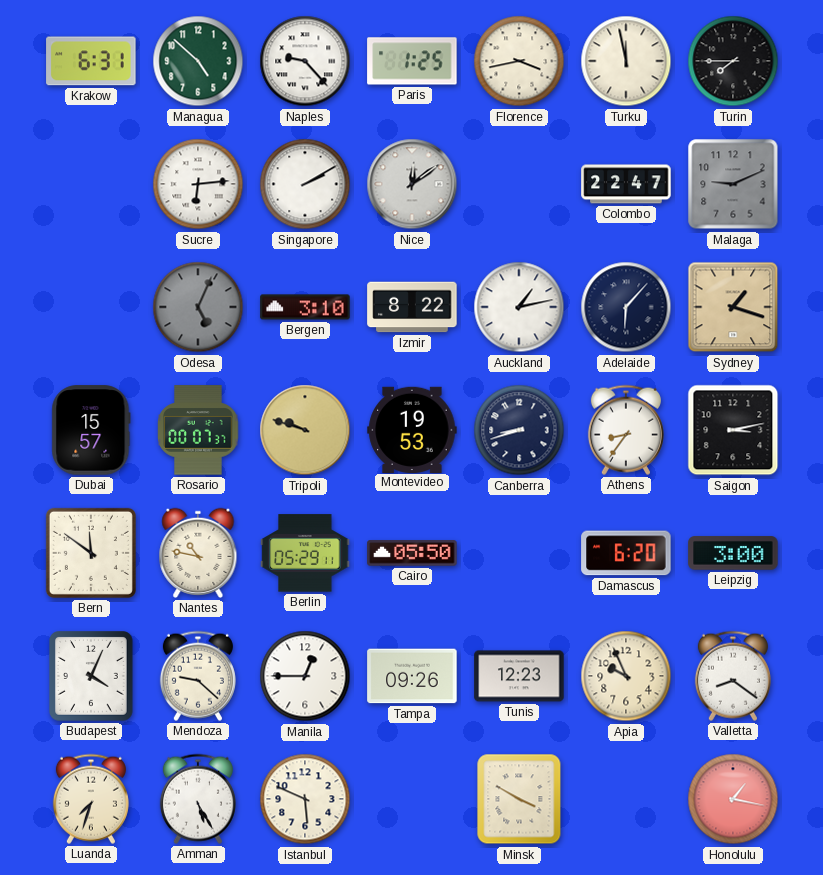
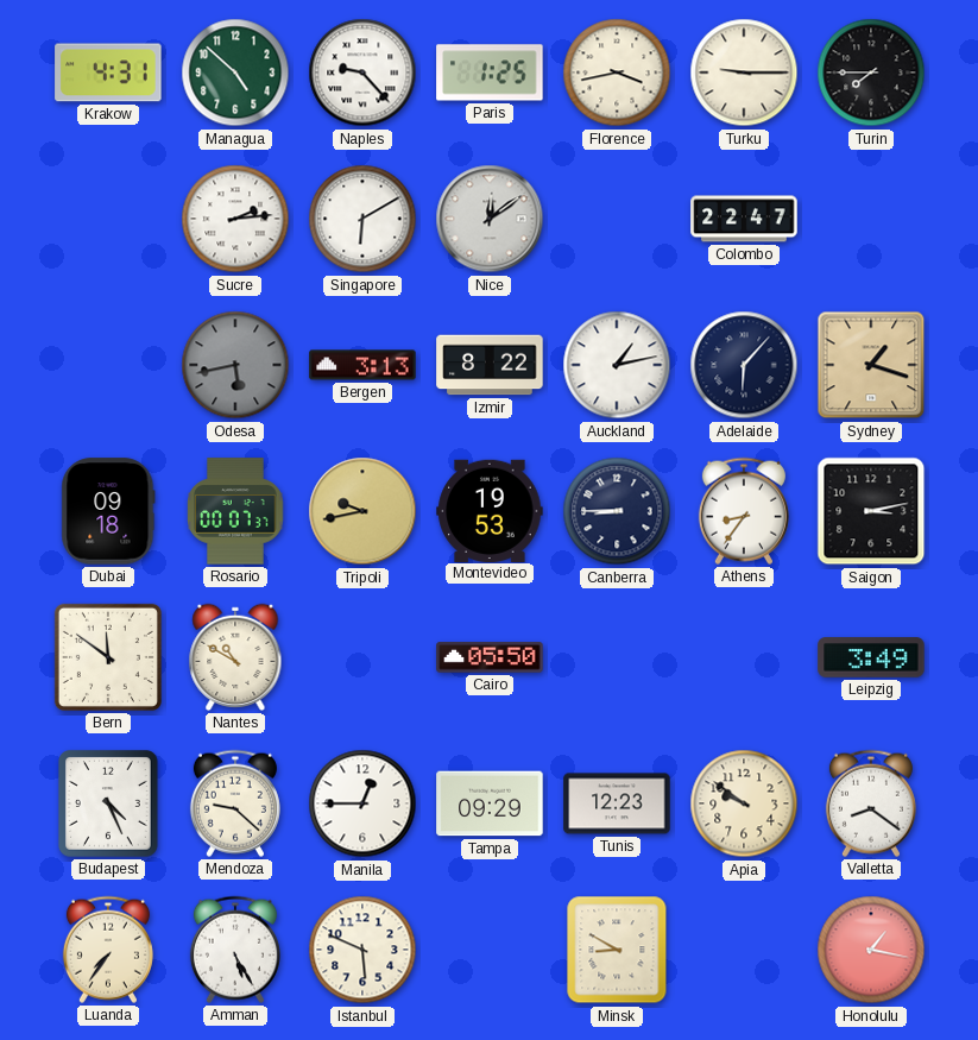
Krakow: 6:31 -> 4:31 (108, 73)
Turku: 11:58 -> 9:15 (744, 73)
Sucre: 6:14 -> 2:14 (235, 219)
Singapore: 2:10 -> 6:10 (362, 219)
Malaga: 9:11 -> none (733, 184)
Odesa: 5:04 -> 5:43 (235, 365)
Bergen: 3:10 -> 3:13 (362, 365)
Dubai: 15:57 -> 09:18 (108, 511)
Tripoli: 9:48 -> 9:43 (362, 511)
Canberra: 8:42 -> 8:45 (617, 511)
Nantes: 10:47 -> 10:50 (235, 657)
Berlin: 05:29 -> none (305, 553)
Damascus: 6:20 -> none (626, 553)
Leipzig: 3:00 -> 3:49 (871, 657)
Budapest: 4:04 -> 4:26 (109, 805)
Tampa: 09:26 -> 09:29 (490, 803)
Apia: 9:56 -> 9:51 (744, 803)
Luanda: 7:33 -> 7:36 (108, 950)
Minsk: 3:50 -> 8:50 (617, 950)
